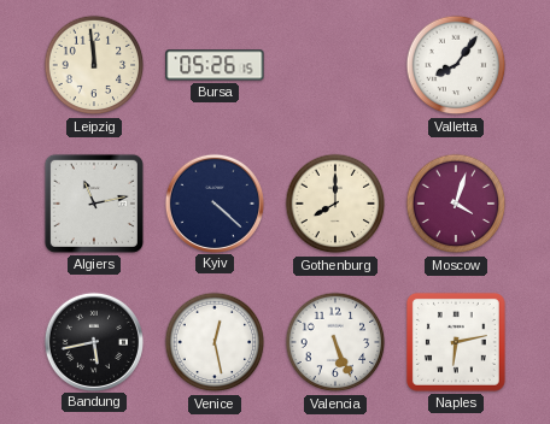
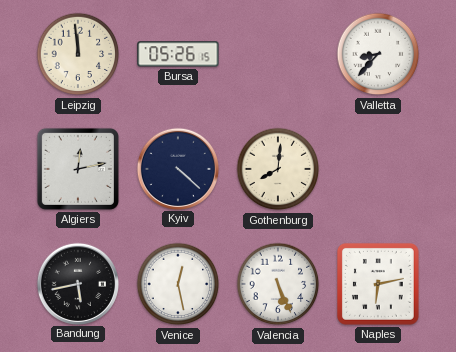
Valletta: 8:06 -> 8:37 (378, 54)
Algiers: 11:13 -> 12:13 (78, 169)
Gothenburg: 8:00 -> 8:01 (278, 169)
Moscow: 4:03 -> none (456, 204)
